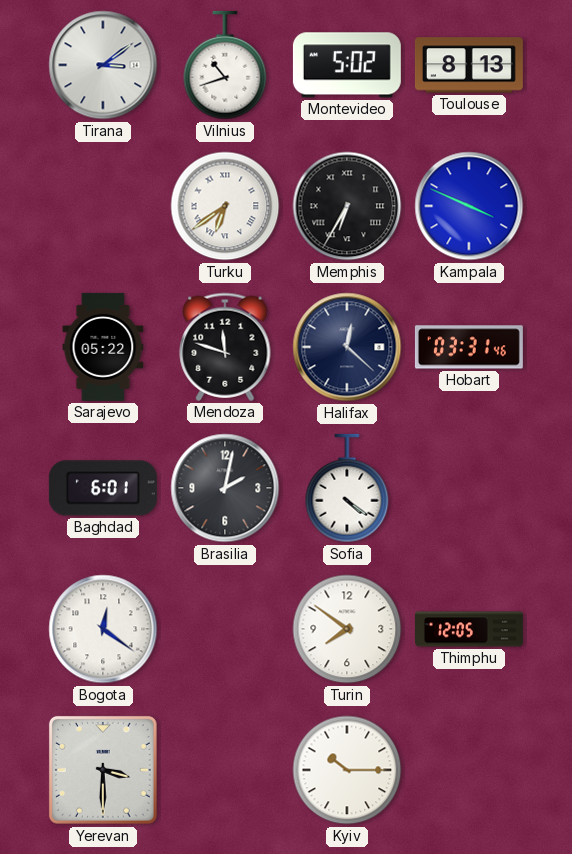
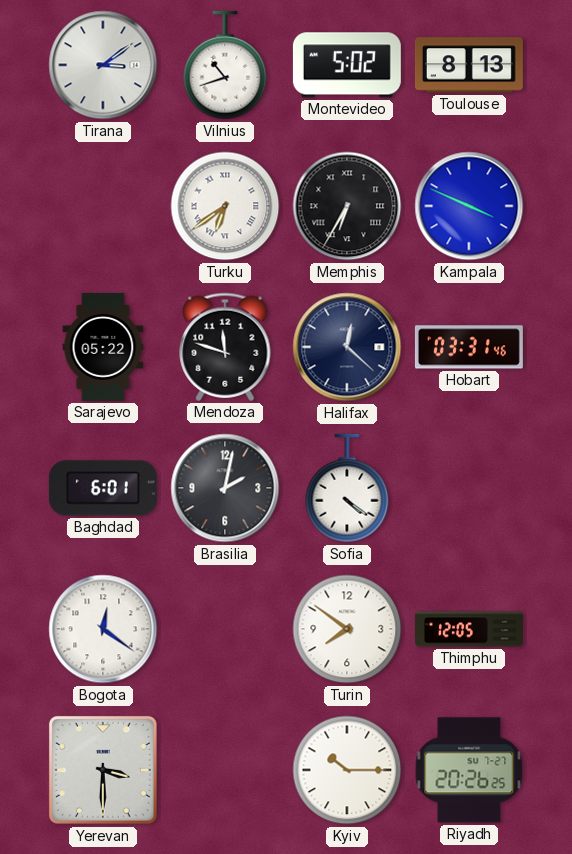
Riyadh: none -> 20:26 (469, 770)
